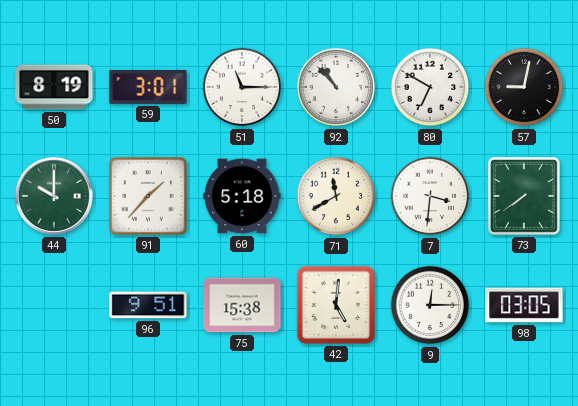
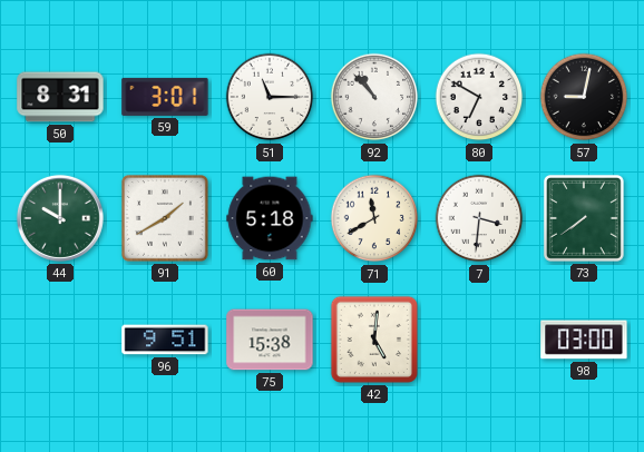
50: 8:19 -> 8:31 (60, 97)
91: 1:37 -> 1:40 (165, 218)
9: 12:15 -> none (430, 305)
98: 03:05 -> 03:00 (584, 340)
